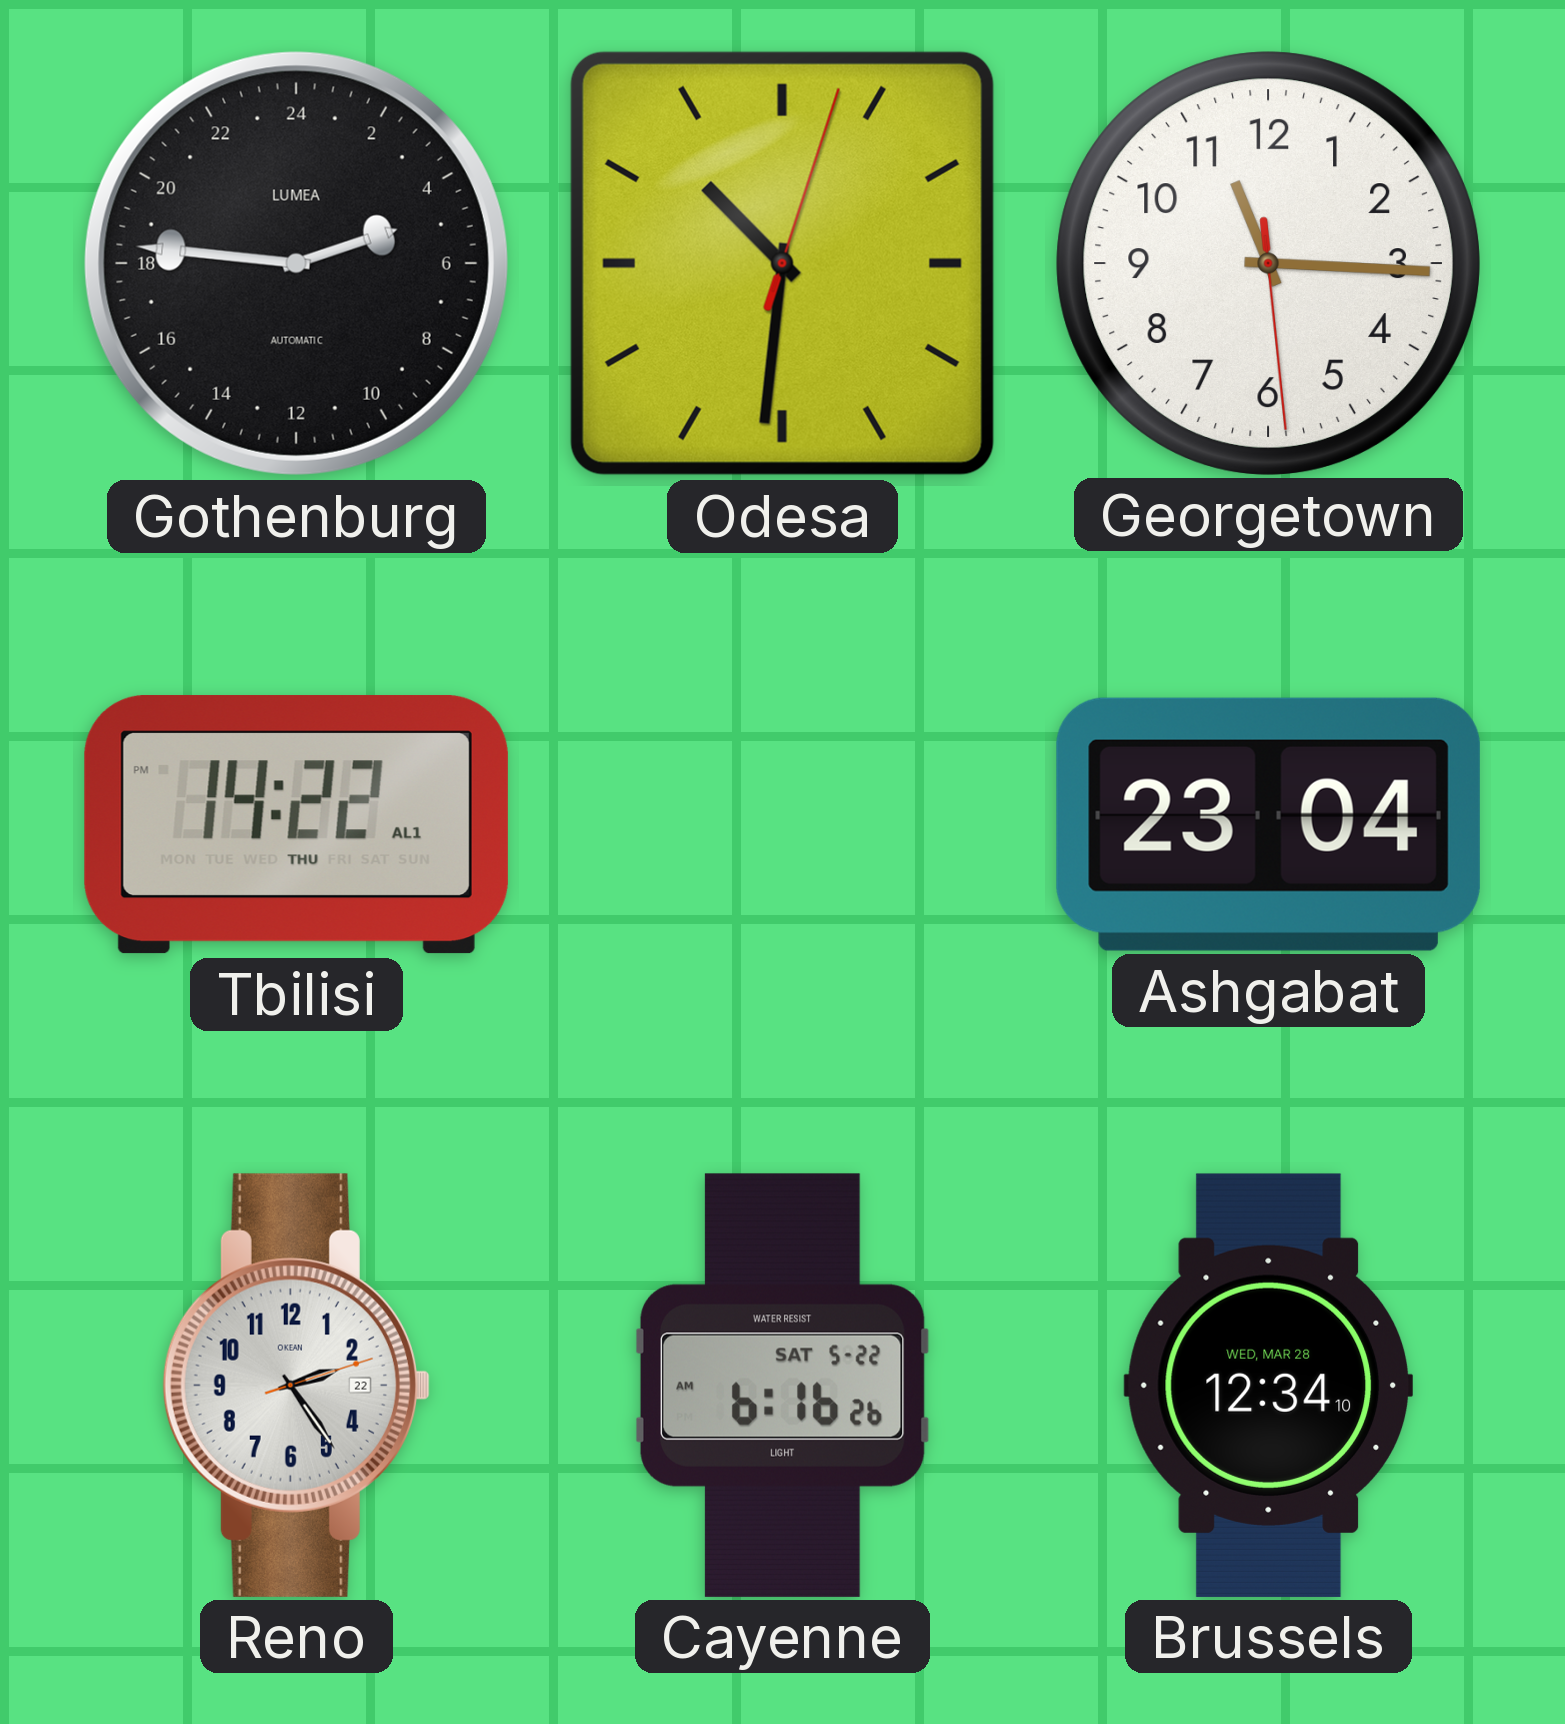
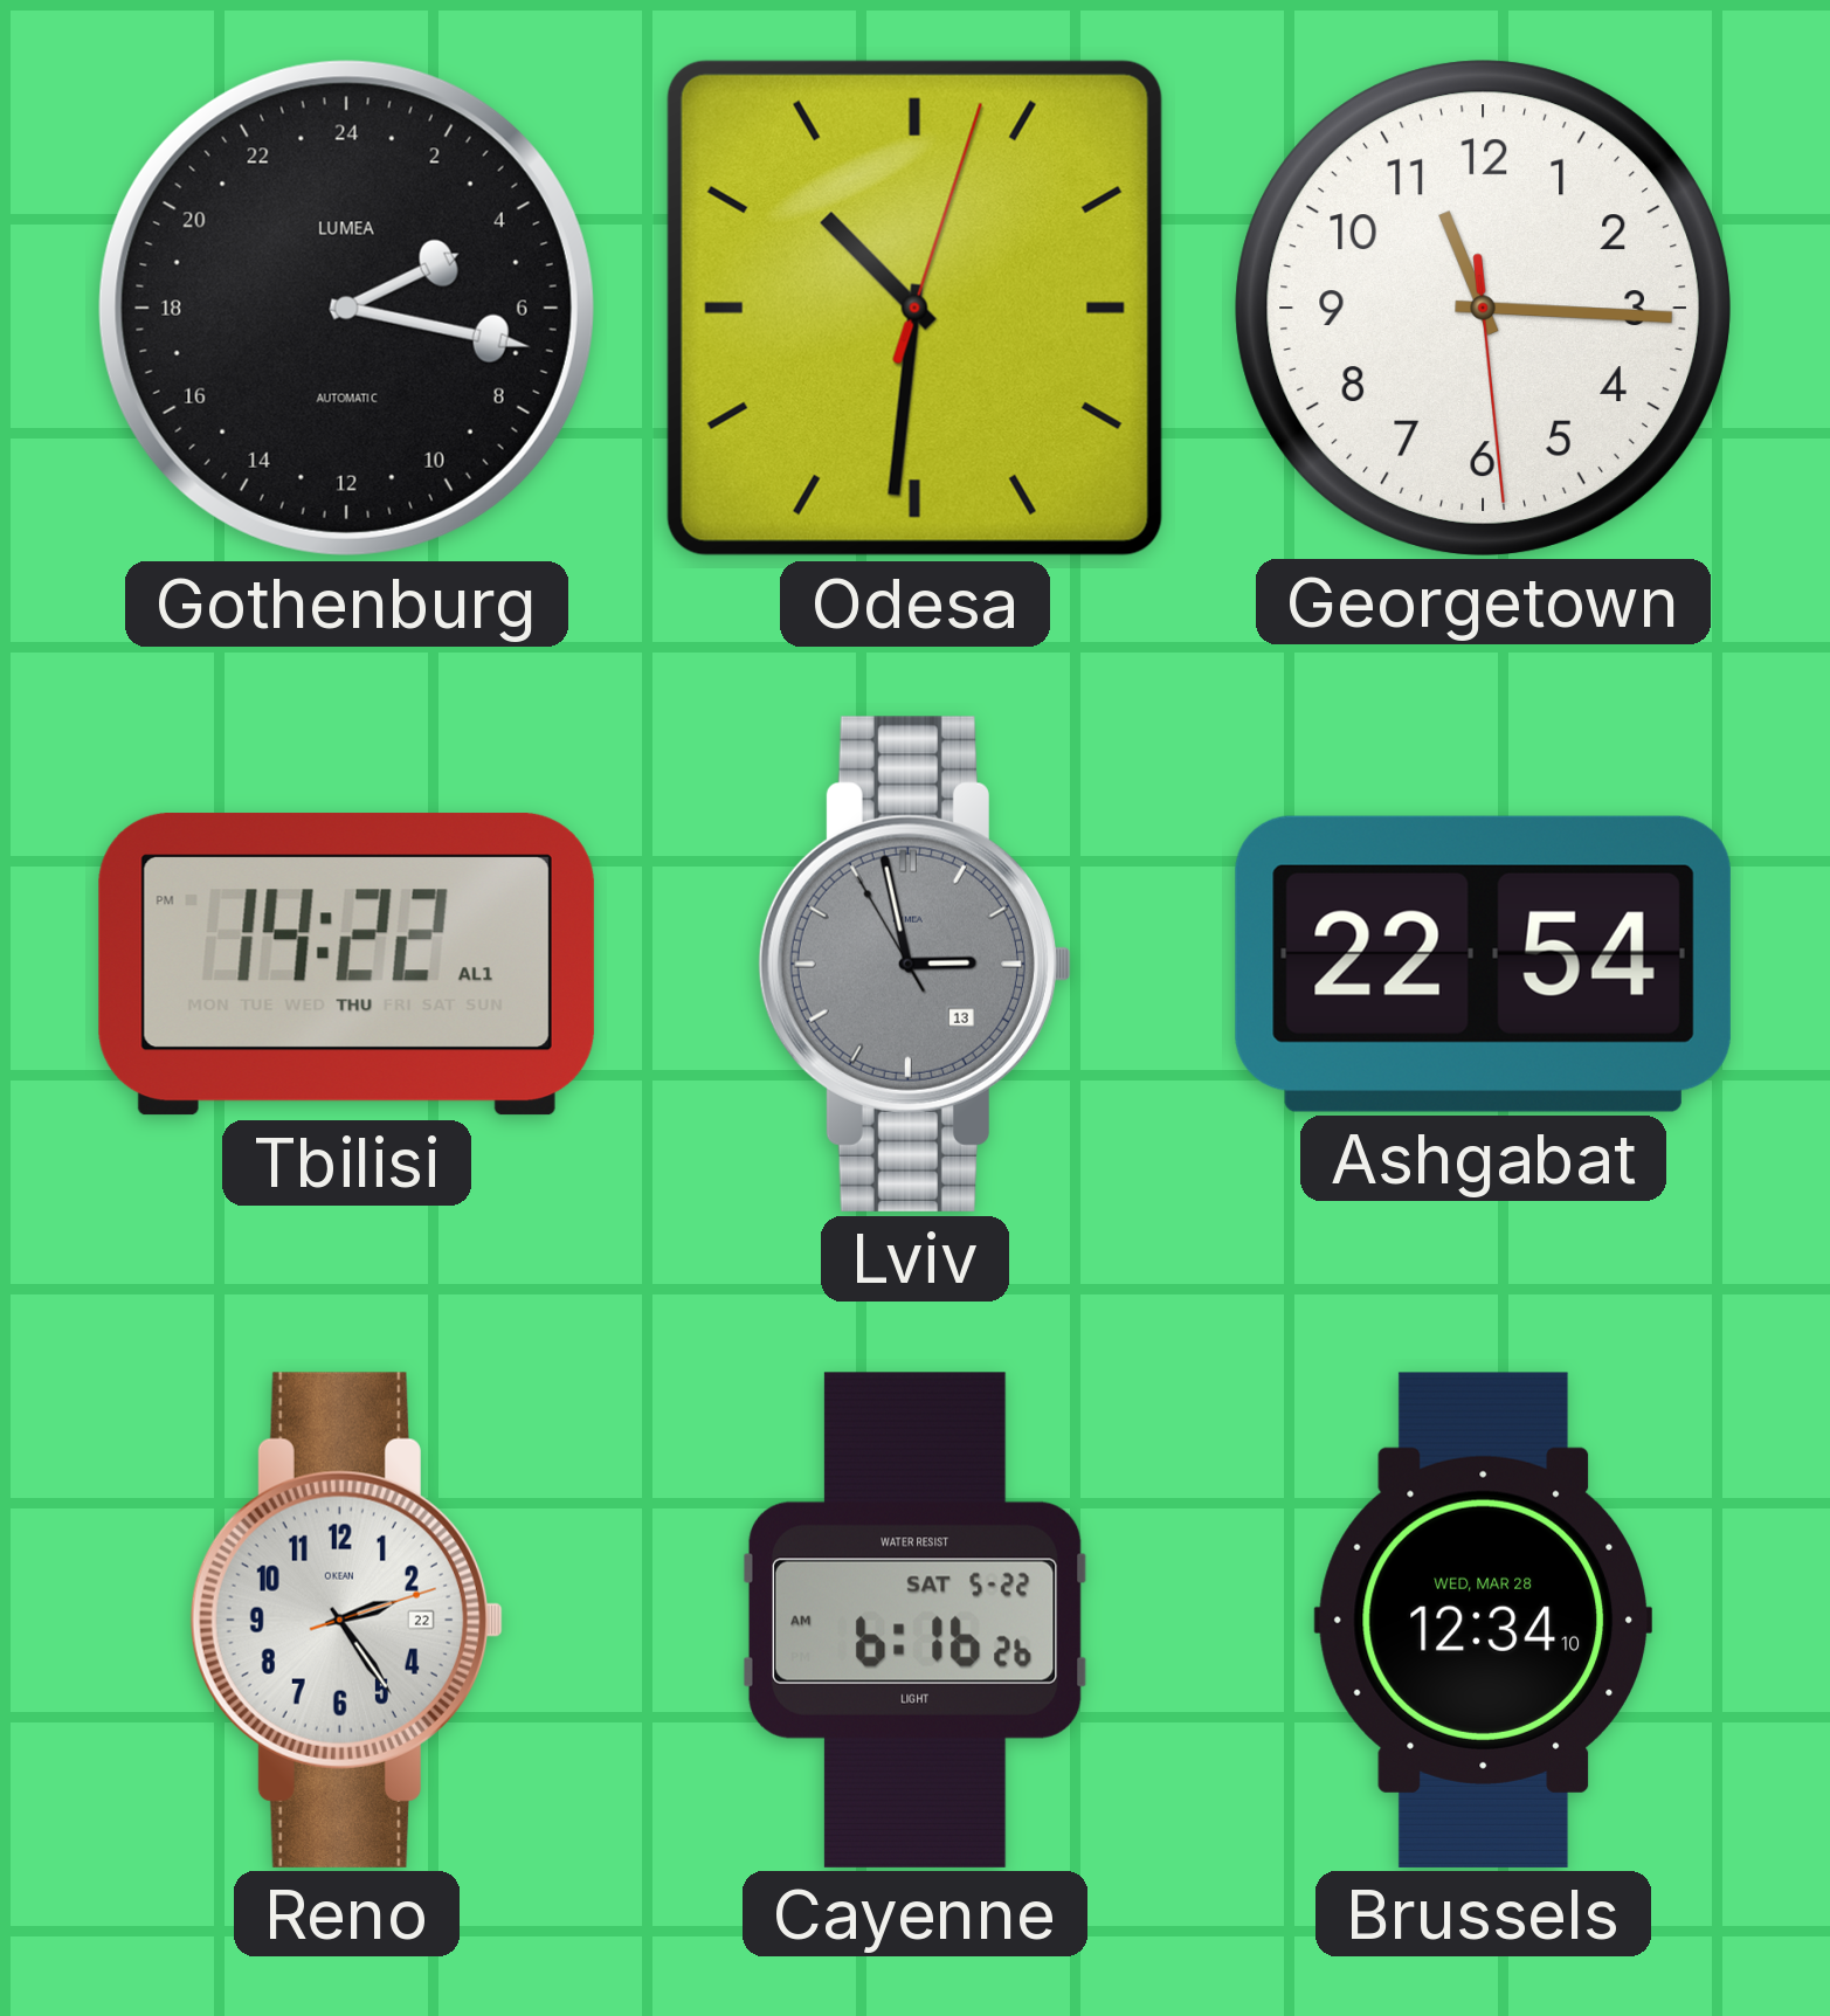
Gothenburg: 4:46 -> 4:17 (346, 308)
Lviv: none -> 2:57 (914, 964)
Ashgabat: 23:04 -> 22:54 (1483, 964)
